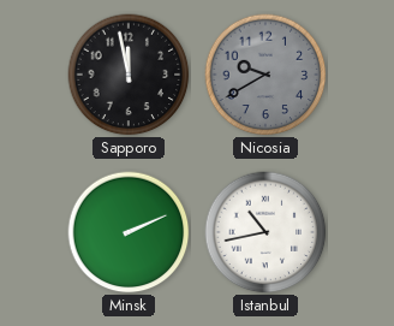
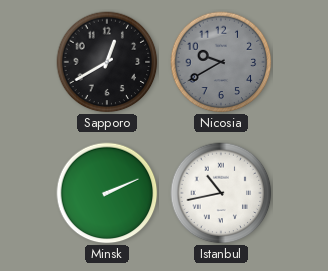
Sapporo: 11:58 -> 12:40 (107, 62)
